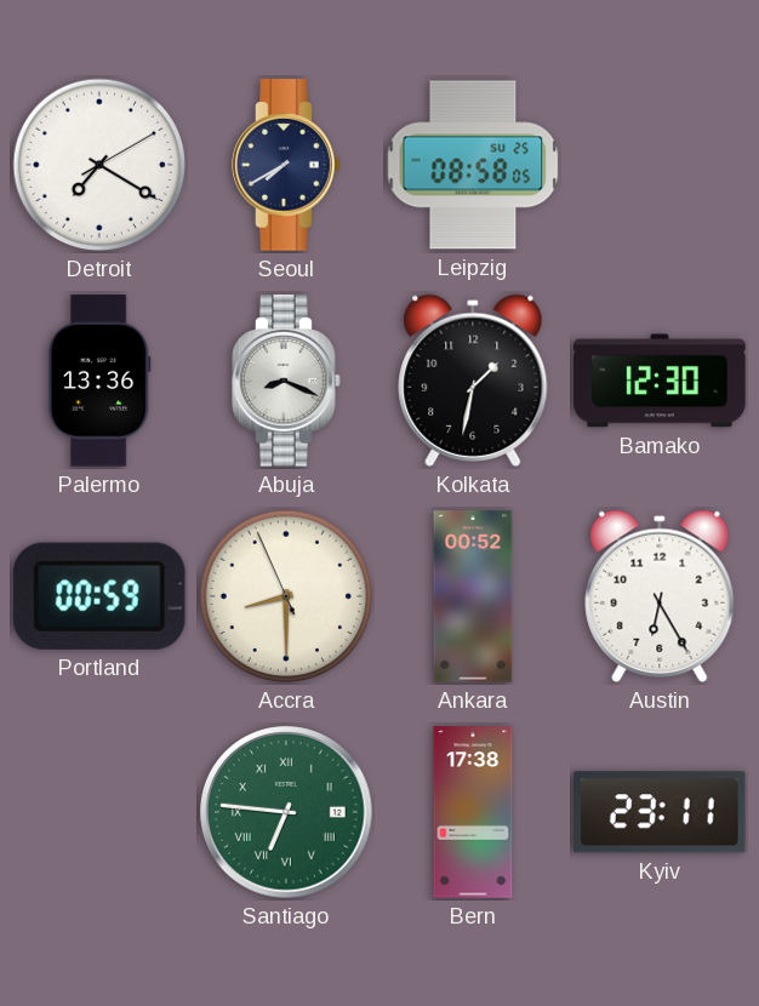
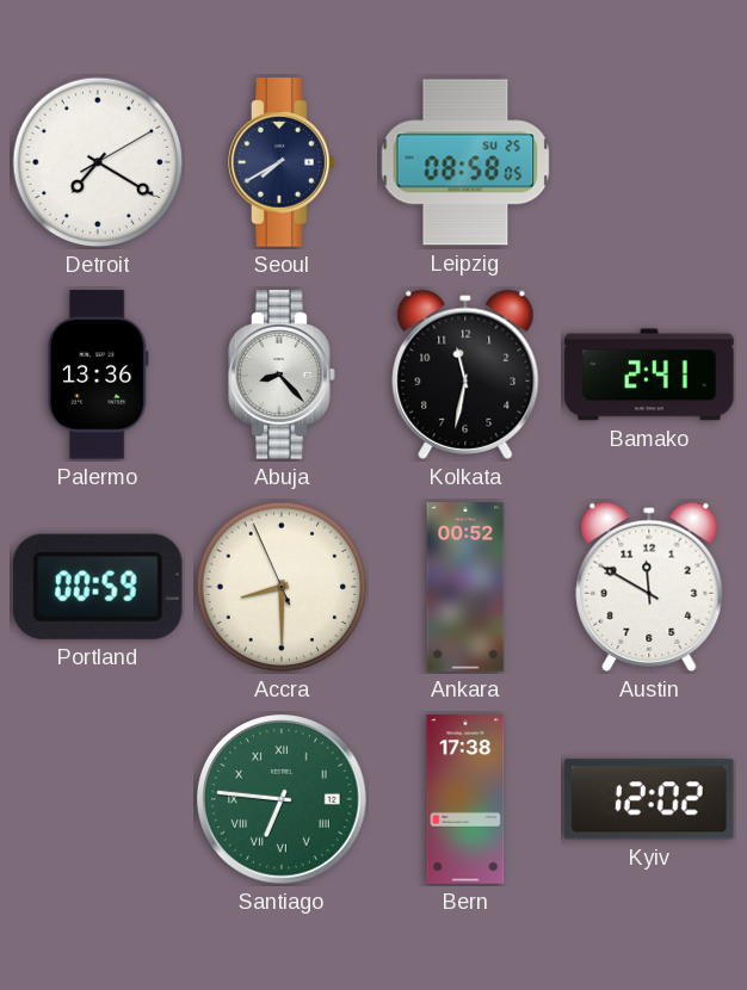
Abuja: 8:19 -> 8:23 (282, 375)
Kolkata: 1:32 -> 11:32 (465, 375)
Bamako: 12:30 -> 2:41 (649, 375)
Austin: 6:25 -> 11:50 (649, 587)
Kyiv: 23:11 -> 12:02 (650, 799)
